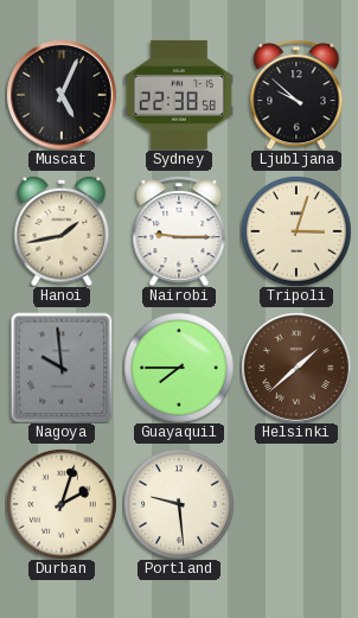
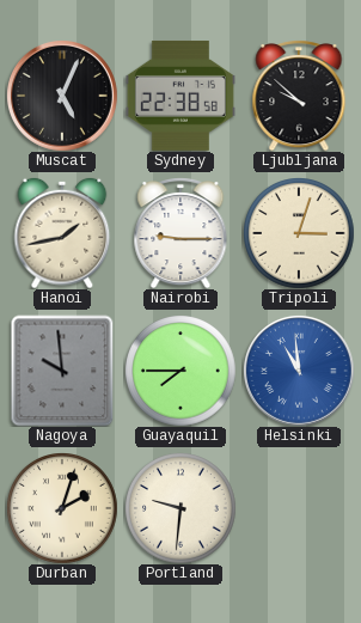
Helsinki: 1:38 -> 10:59 (299, 371)
Helsinki dial: brown -> blue (299, 371)
Portland: 9:29 -> 9:31 (180, 508)
